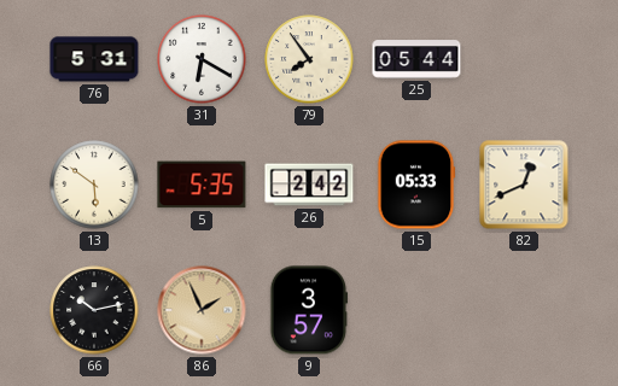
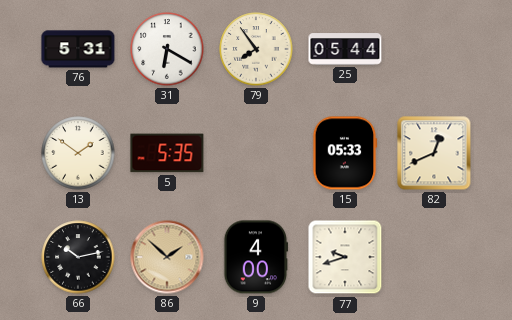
13: 5:51 -> 1:51 (78, 153)
26: 2:42 -> none (309, 185)
86: 1:56 -> 1:52 (167, 257)
9: 3:57 -> 4:00 (256, 257)
77: none -> 9:42 (345, 257)
